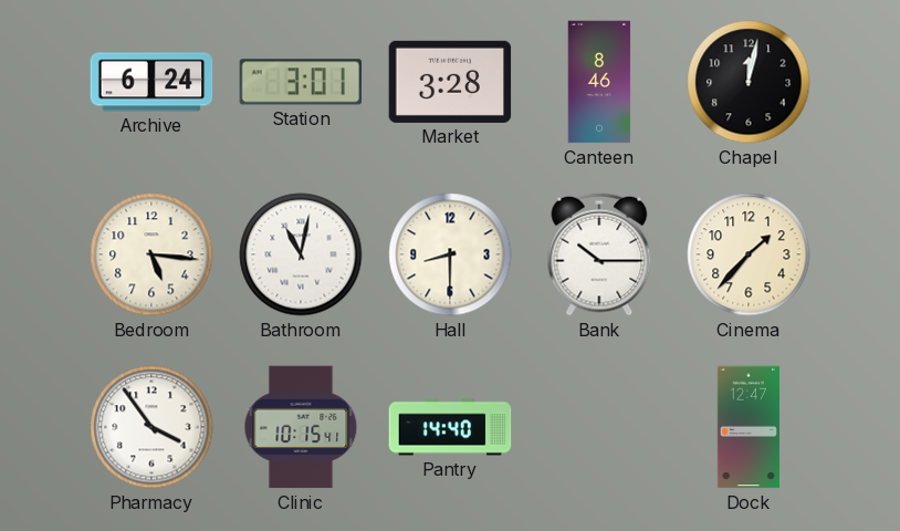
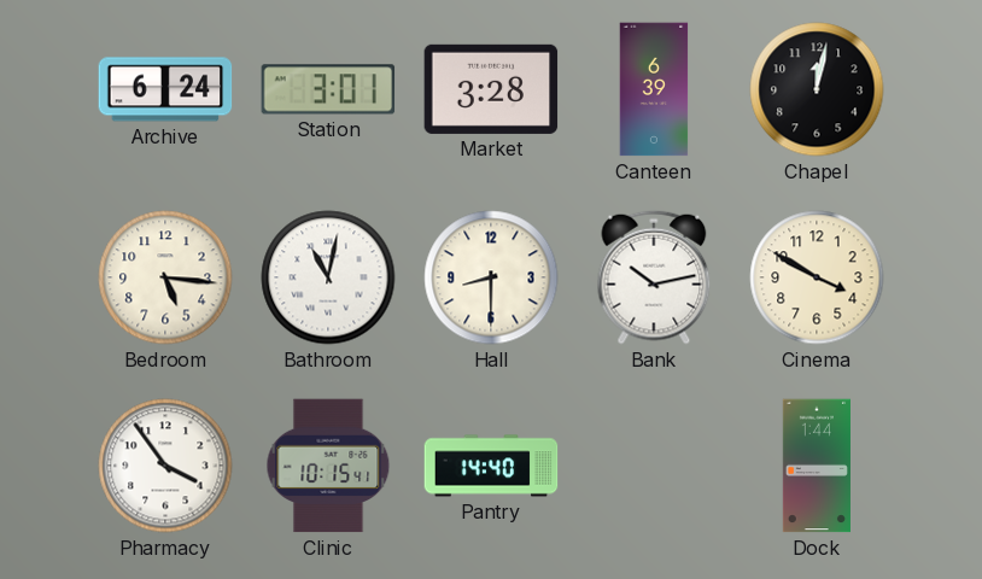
Canteen: 8:46 -> 6:39 (654, 89)
Bank: 10:15 -> 10:13 (654, 277)
Cinema: 1:37 -> 3:50 (817, 277)
Dock: 12:47 -> 1:44 (817, 466)
